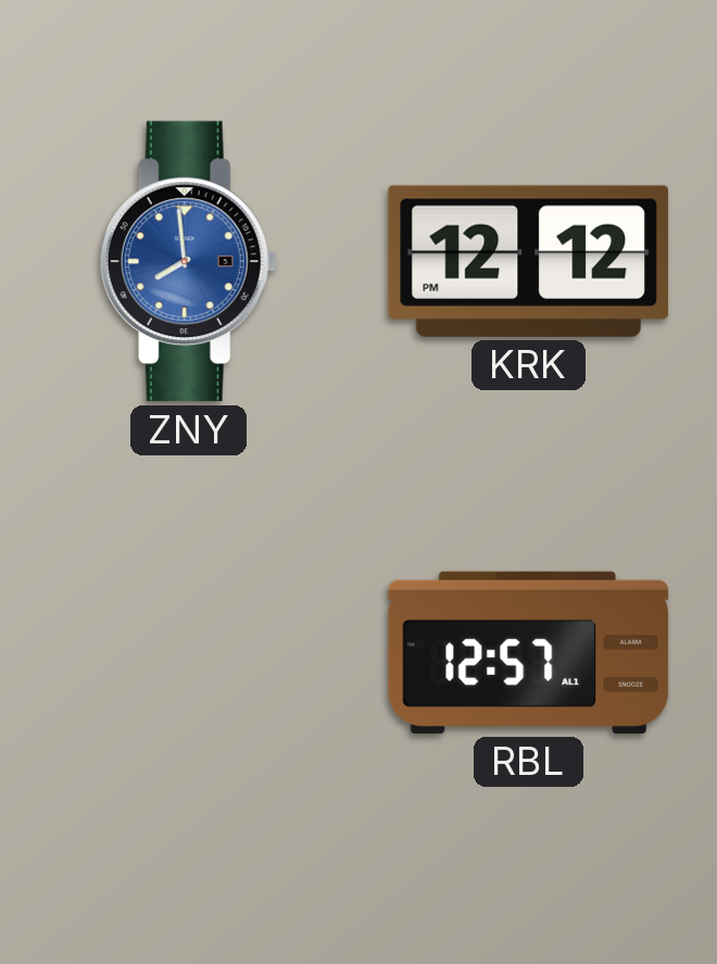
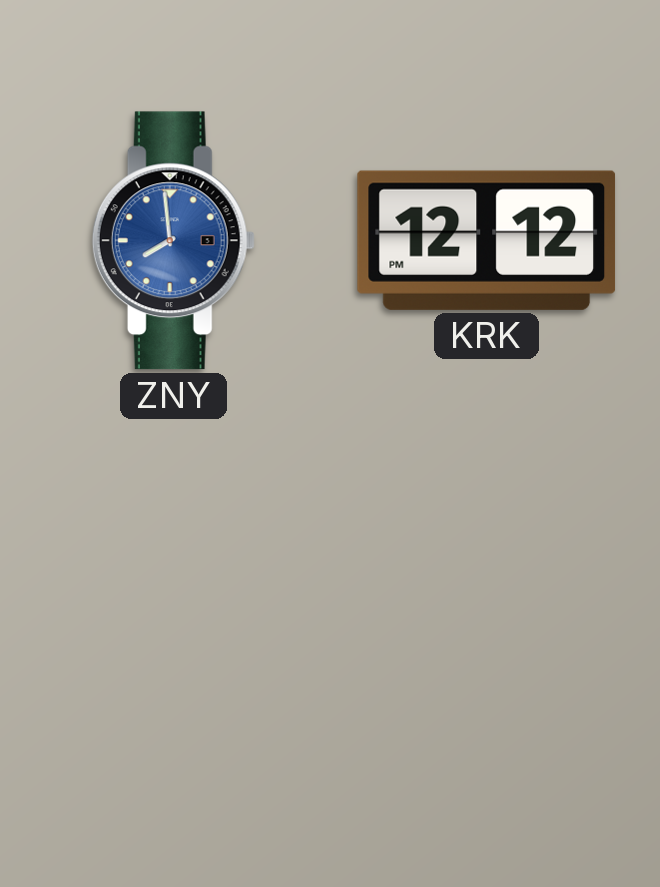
RBL: 12:57 -> none (529, 652)
